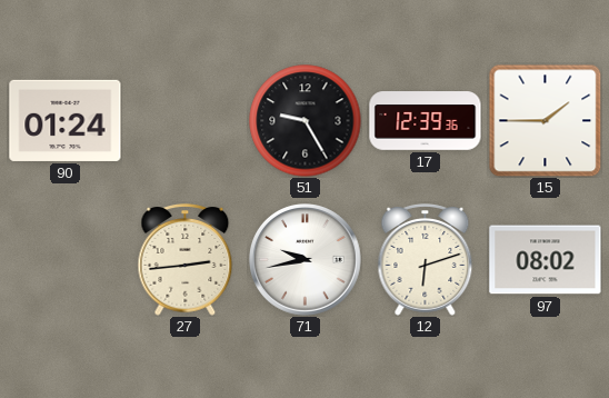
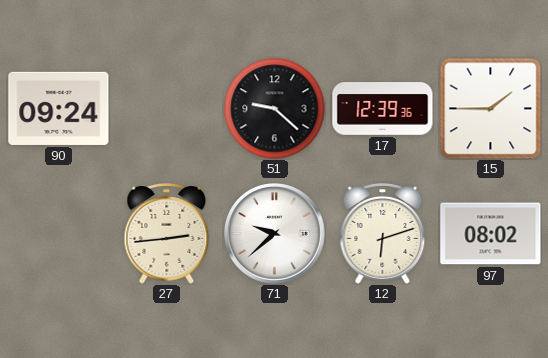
90: 01:24 -> 09:24 (59, 108)
51: 9:25 -> 9:22 (275, 109)
71: 9:43 -> 9:38 (275, 234)
